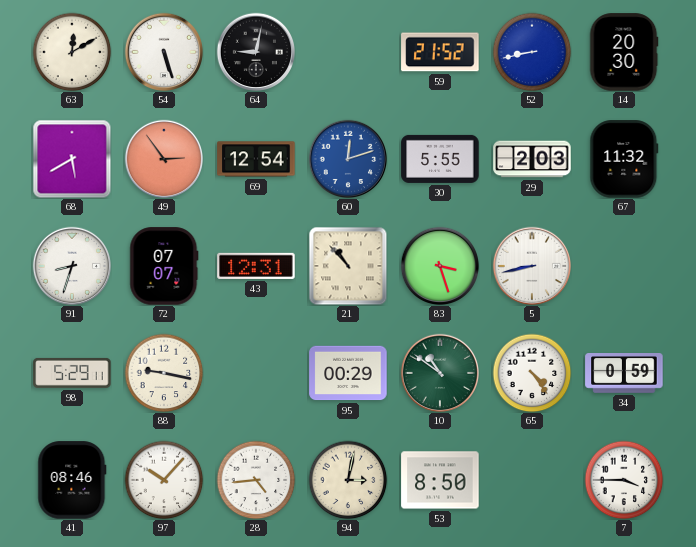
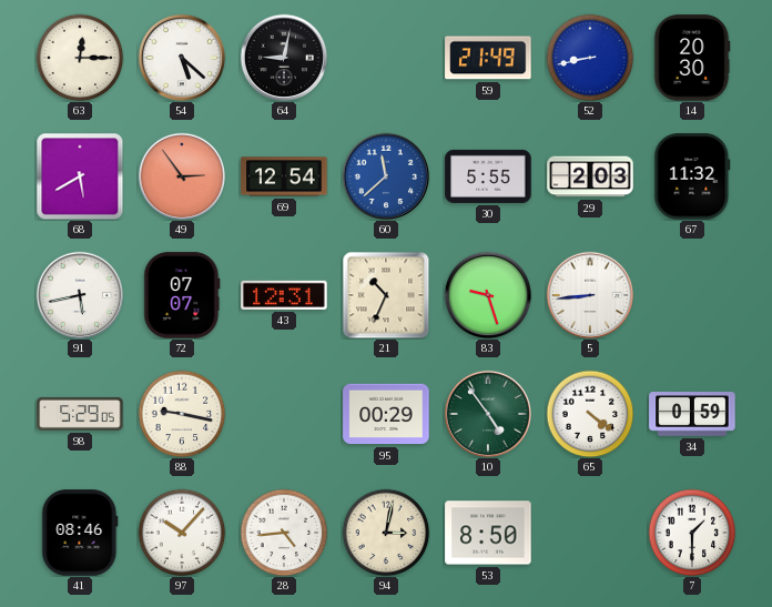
63: 12:10 -> 12:15 (80, 58)
54: 5:27 -> 5:22 (181, 57)
59: 21:52 -> 21:49 (488, 58)
60: 12:12 -> 11:38 (385, 175)
91: 8:33 -> 5:43 (79, 294)
21: 10:53 -> 10:34 (386, 295)
83: 3:27 -> 9:27 (487, 294)
5: 8:43 -> 8:44 (589, 294)
98: 5:29:11 -> 5:29:05 (80, 414)
10: 10:51 -> 4:54 (487, 413)
65: 4:24 -> 4:21 (590, 414)
7: 3:45 -> 1:30 (692, 533)
